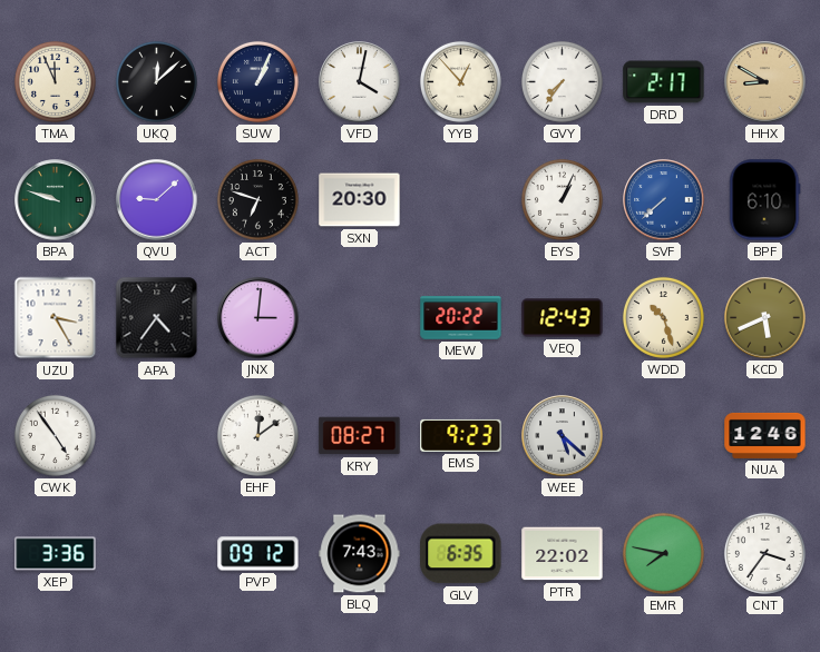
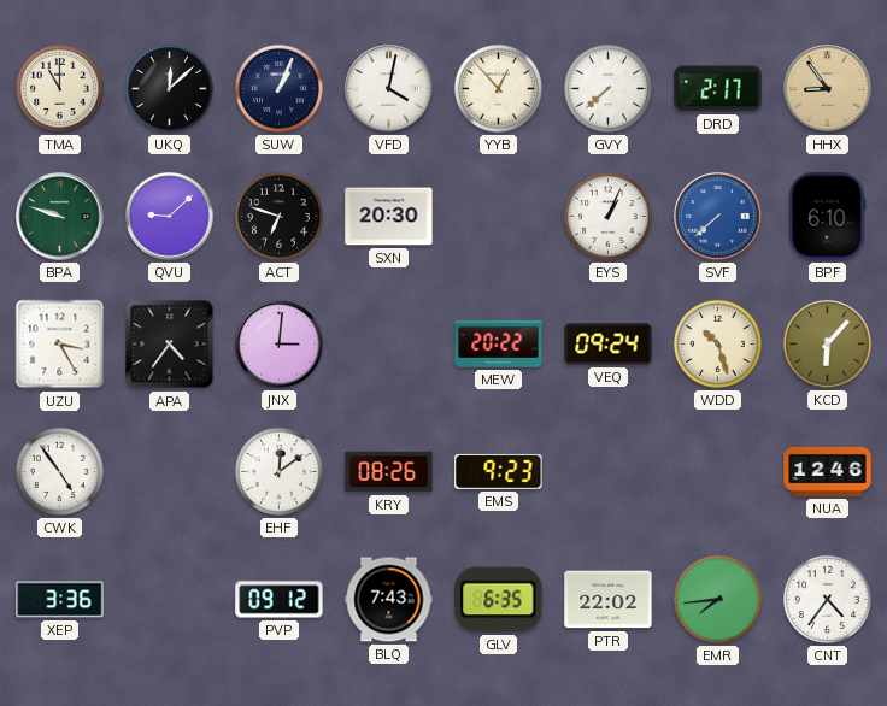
TMA: 11:56 -> 11:00 (59, 88)
GVY: 7:36 -> 7:38 (607, 88)
HHX: 8:50 -> 8:54 (828, 89)
VEQ: 12:43 -> 09:24 (609, 345)
KCD: 5:41 -> 6:07 (828, 345)
KRY: 08:27 -> 08:26 (389, 472)
WEE: 5:22 -> none (563, 436)
EMR: 7:47 -> 7:44 (717, 599)
CNT: 3:36 -> 4:36 (827, 599)
